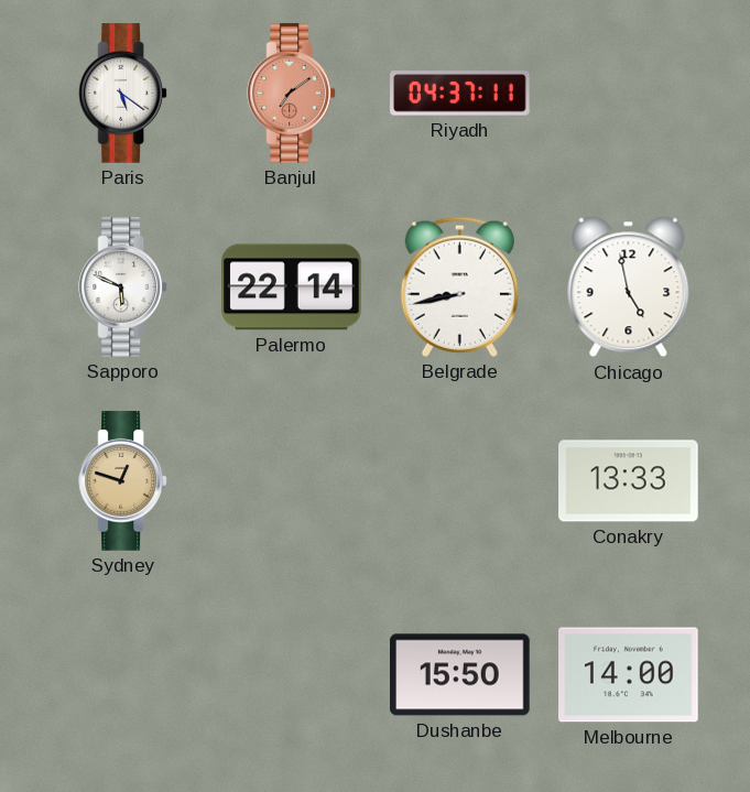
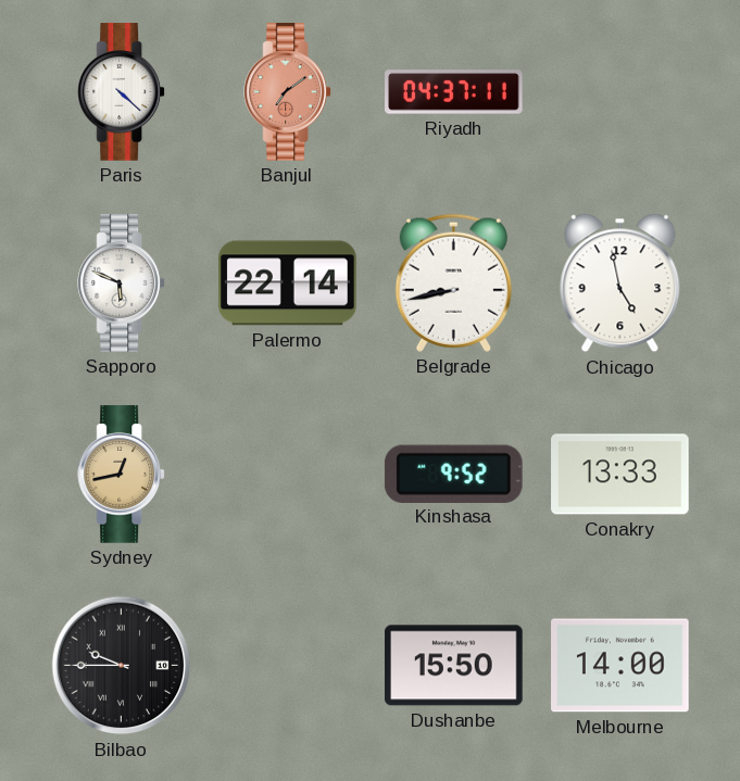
Paris: 5:21 -> 4:22 (122, 92)
Sydney: 12:48 -> 12:43 (122, 475)
Kinshasa: none -> 9:52 (453, 474)
Bilbao: none -> 9:45 (122, 666)
